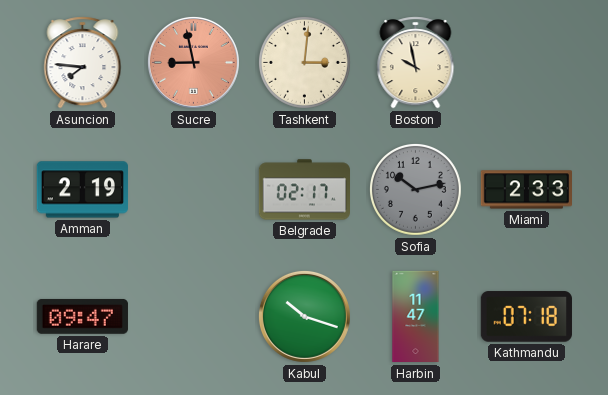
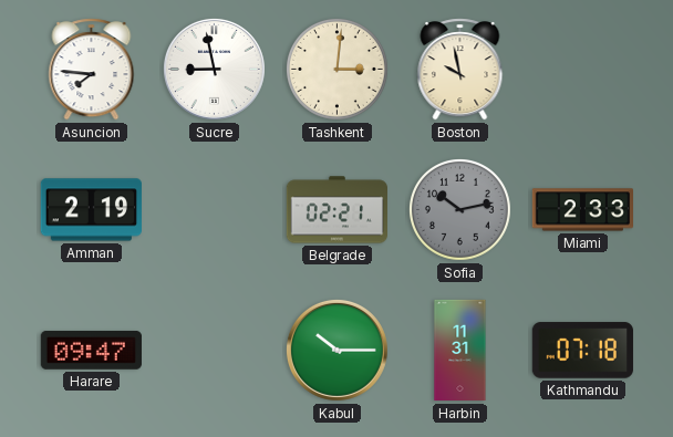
Sucre dial: salmon -> white (214, 69)
Belgrade: 02:17 -> 02:21 (336, 210)
Kabul: 10:18 -> 10:15 (336, 350)
Harbin: 11:47 -> 11:31 (460, 351)
